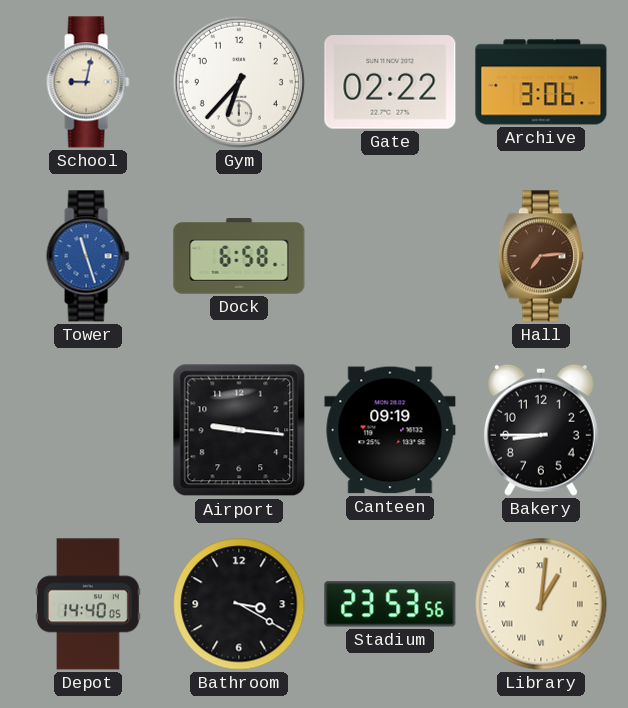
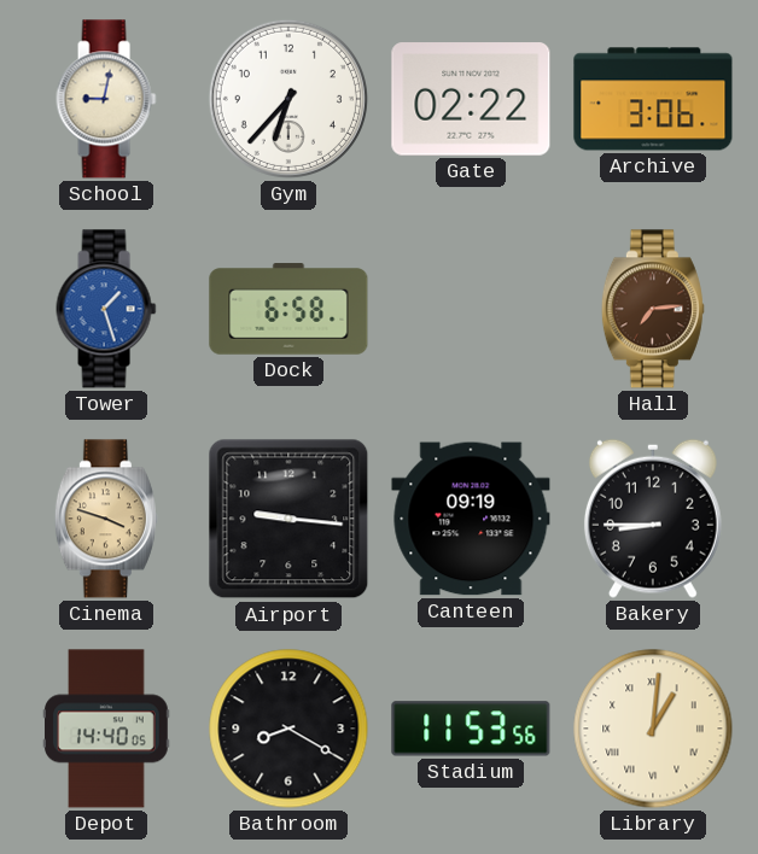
Tower: 11:27 -> 1:27 (106, 309)
Cinema: none -> 3:48 (106, 519)
Bathroom: 3:20 -> 8:20 (288, 729)
Stadium: 23:53 -> 11:53 (471, 729)
